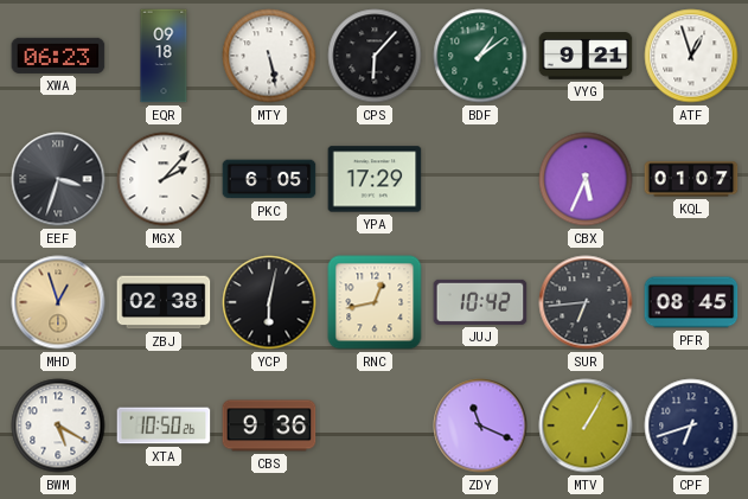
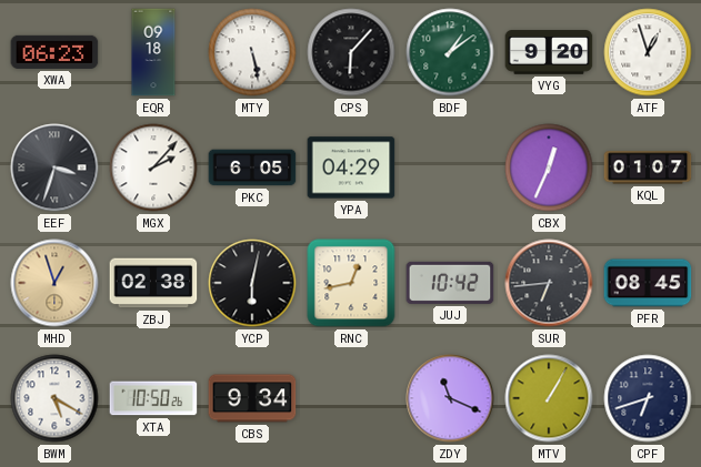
VYG: 9:21 -> 9:20 (549, 52)
YPA: 17:29 -> 04:29 (351, 167)
CBX: 5:34 -> 12:34 (549, 167)
CBS: 9:36 -> 9:34 (252, 398)
